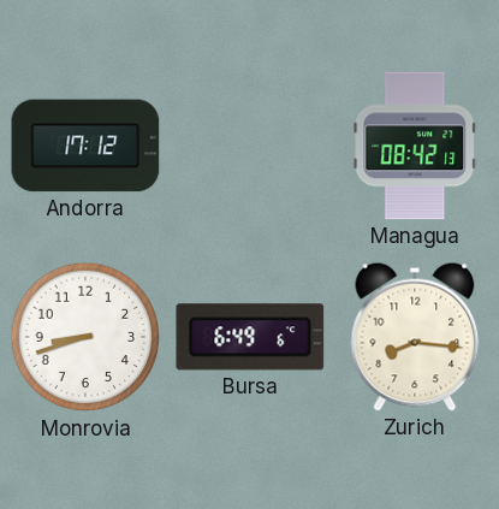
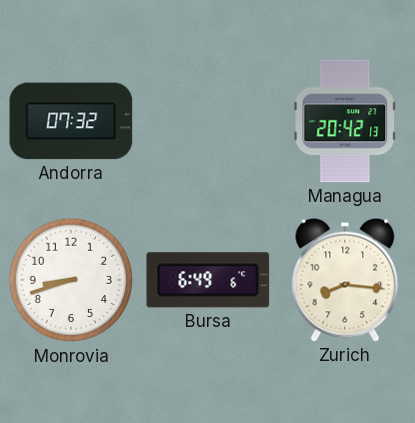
Andorra: 17:12 -> 07:32 (71, 121)
Managua: 08:42 -> 20:42 (345, 121)
